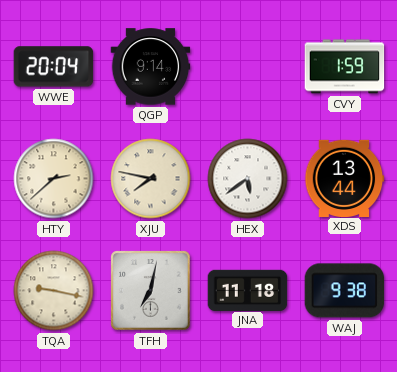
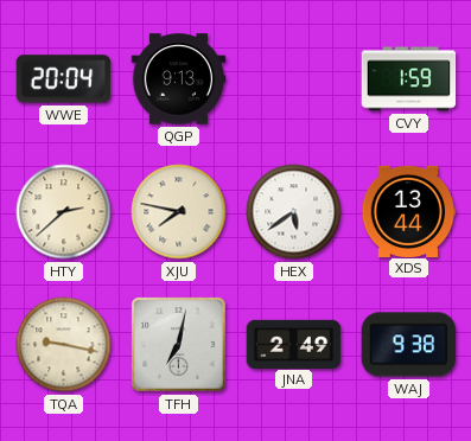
QGP: 9:14 -> 9:13 (179, 79)
JNA: 11:18 -> 2:49 (294, 344)
